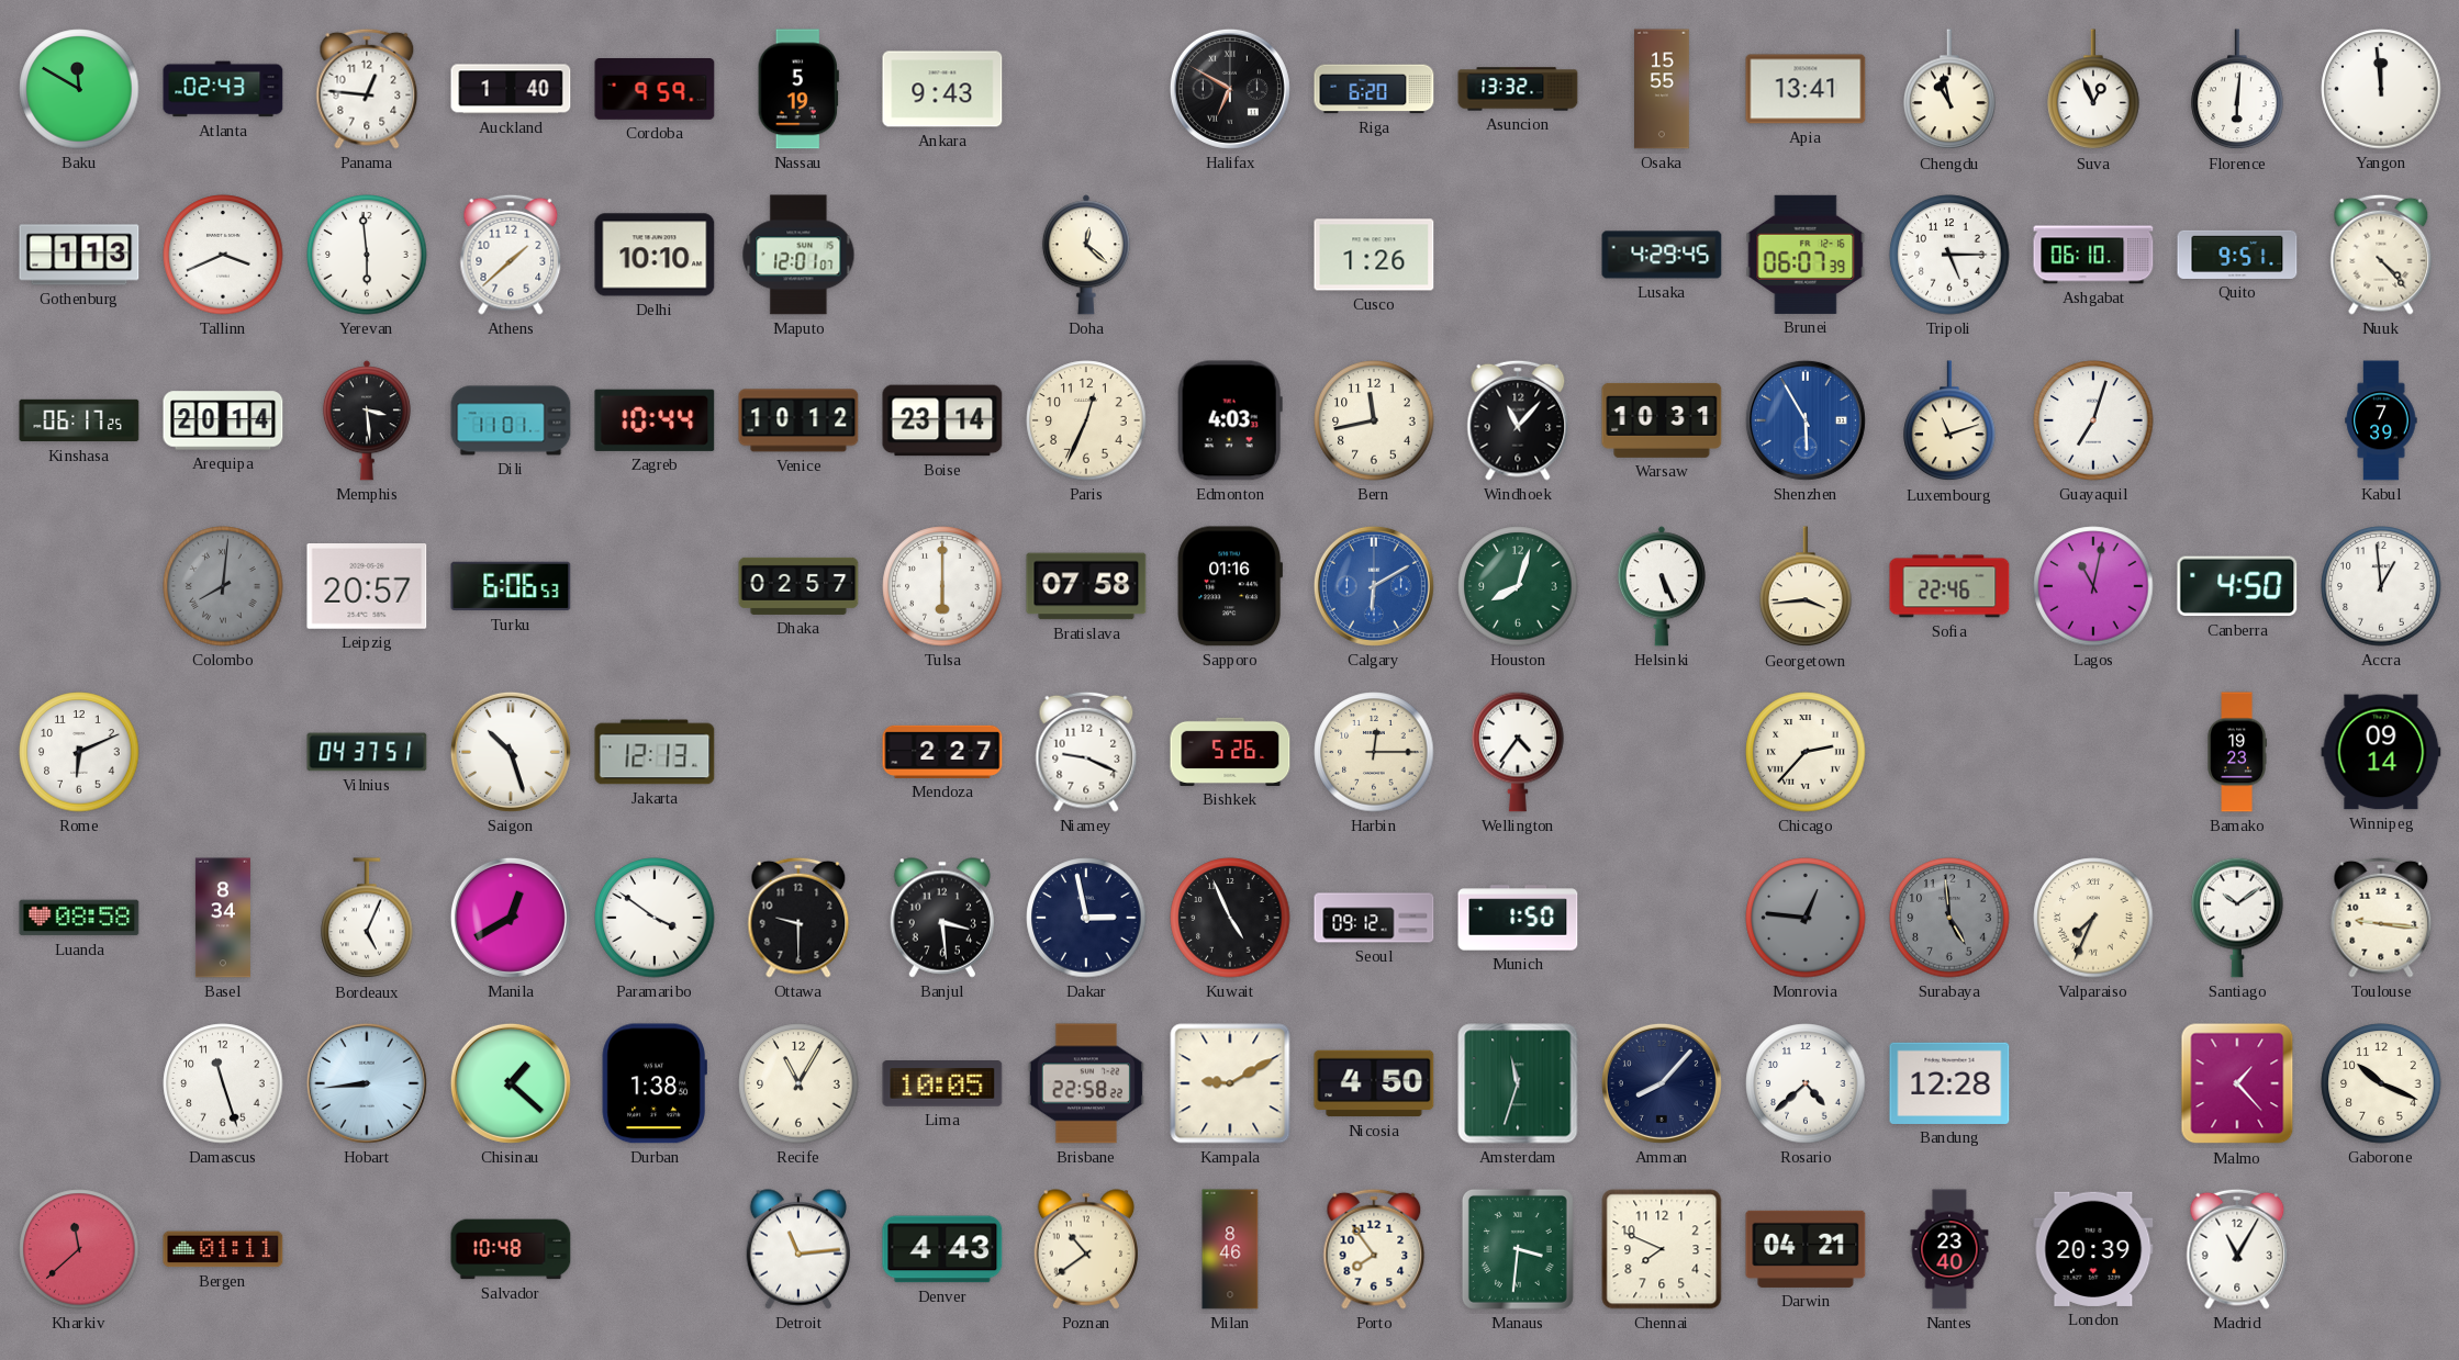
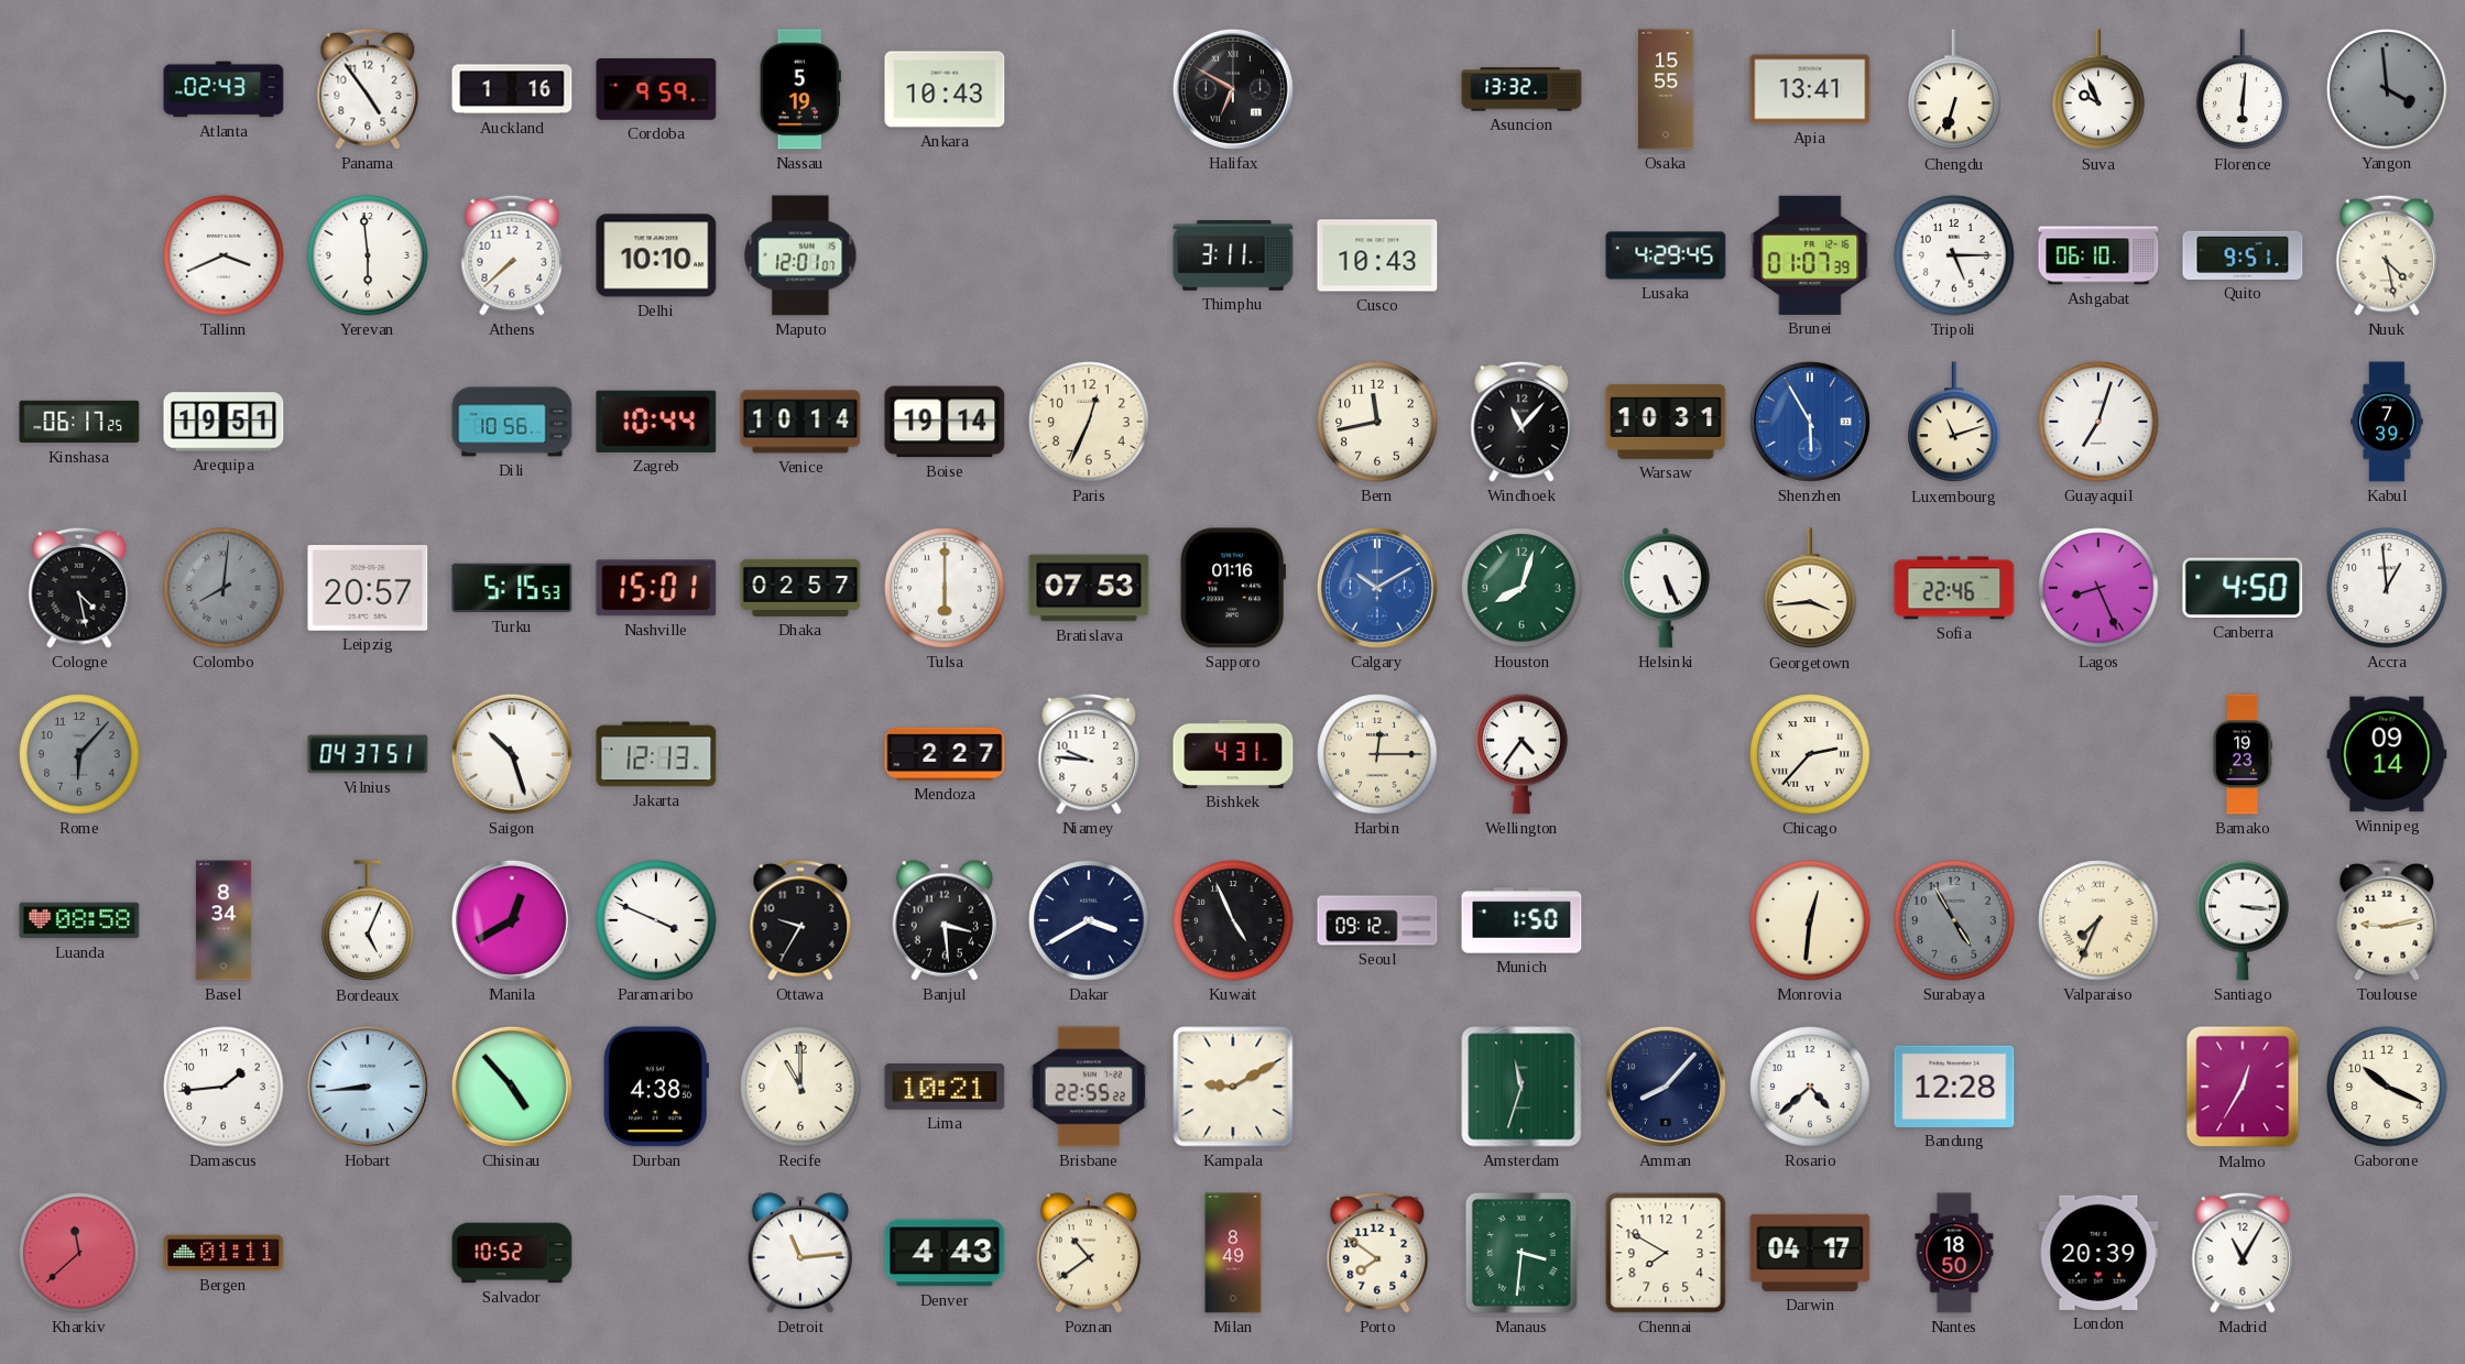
Baku: 11:50 -> none (79, 89)
Panama: 12:46 -> 4:54 (368, 89)
Auckland: 1:40 -> 1:16 (512, 89)
Ankara: 9:43 -> 10:43 (945, 89)
Riga: 6:20 -> none (1374, 89)
Chengdu: 10:58 -> 6:33 (1954, 90)
Suva: 12:56 -> 9:56 (2098, 90)
Yangon: 11:59 -> 3:59 (2387, 89)
Yangon dial: white -> grey (2387, 89)
Gothenburg: 1:13 -> none (79, 255)
Athens: 1:38 -> 7:38 (512, 255)
Doha: 12:22 -> none (1086, 255)
Thimphu: none -> 3:11 (1233, 257)
Cusco: 1:26 -> 10:43 (1377, 255)
Brunei: 06:07 -> 01:07 (1810, 255)
Nuuk: 4:23 -> 4:28 (2387, 255)
Arequipa: 20:14 -> 19:51 (223, 422)
Memphis: 3:29 -> none (367, 420)
Dili: 11:01 -> 10:56 (512, 422)
Venice: 10:12 -> 10:14 (800, 422)
Boise: 23:14 -> 19:14 (945, 422)
Edmonton: 4:03 -> none (1230, 420)
Cologne: none -> 4:28 (79, 588)
Turku: 6:06 -> 5:15 (512, 588)
Nashville: none -> 15:01 (656, 588)
Bratislava: 07:58 -> 07:53 (1089, 588)
Calgary: 6:10 -> 10:10 (1377, 588)
Lagos: 11:02 -> 8:26 (2098, 588)
Rome: 6:11 -> 6:07 (79, 754)
Rome dial: white -> grey (79, 754)
Niamey: 9:19 -> 9:46 (1089, 754)
Bishkek: 5:26 -> 4:31 (1233, 754)
Paramaribo: 3:51 -> 3:49 (656, 920)
Ottawa: 9:30 -> 9:35 (800, 920)
Dakar: 2:58 -> 3:40 (1089, 920)
Monrovia: 12:46 -> 12:31 (1810, 920)
Monrovia dial: grey -> cream (1810, 920)
Surabaya: 4:59 -> 4:55 (1954, 920)
Santiago: 10:09 -> 3:16 (2243, 920)
Toulouse: 9:16 -> 9:13 (2387, 920)
Damascus: 11:27 -> 1:44 (223, 1087)
Chisinau: 1:22 -> 4:53 (512, 1087)
Durban: 1:38 -> 4:38 (656, 1087)
Recife: 11:05 -> 11:00 (800, 1087)
Lima: 10:05 -> 10:21 (945, 1088)
Brisbane: 22:58 -> 22:55 (1089, 1087)
Nicosia: 4:50 -> none (1374, 1083)
Malmo: 1:23 -> 12:35 (2243, 1087)
Salvador: 10:48 -> 10:52 (512, 1253)
Milan: 8:46 -> 8:49 (1233, 1253)
Porto: 7:54 -> 7:51 (1377, 1253)
Chennai: 7:49 -> 7:50 (1666, 1253)
Darwin: 04:21 -> 04:17 (1810, 1253)
Nantes: 23:40 -> 18:50 (1954, 1253)
